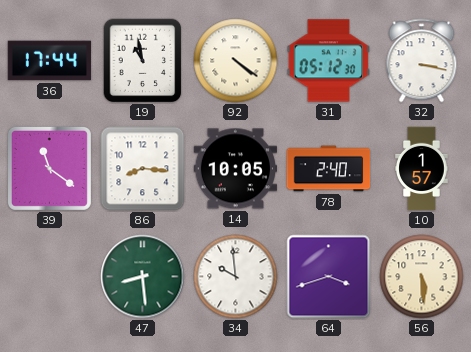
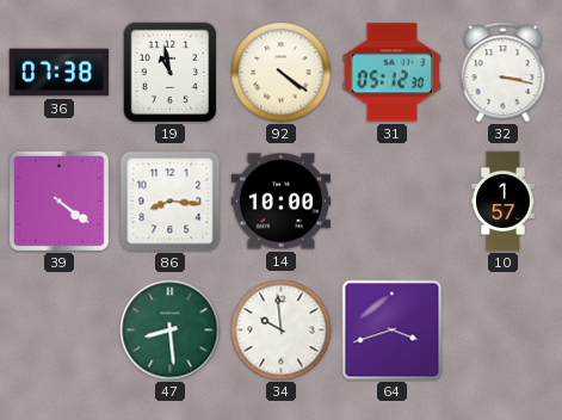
36: 17:44 -> 07:38 (60, 73)
39: 11:21 -> 4:21 (58, 200)
14: 10:05 -> 10:00 (282, 202)
78: 2:40 -> none (329, 169)
56: 5:29 -> none (422, 277)
